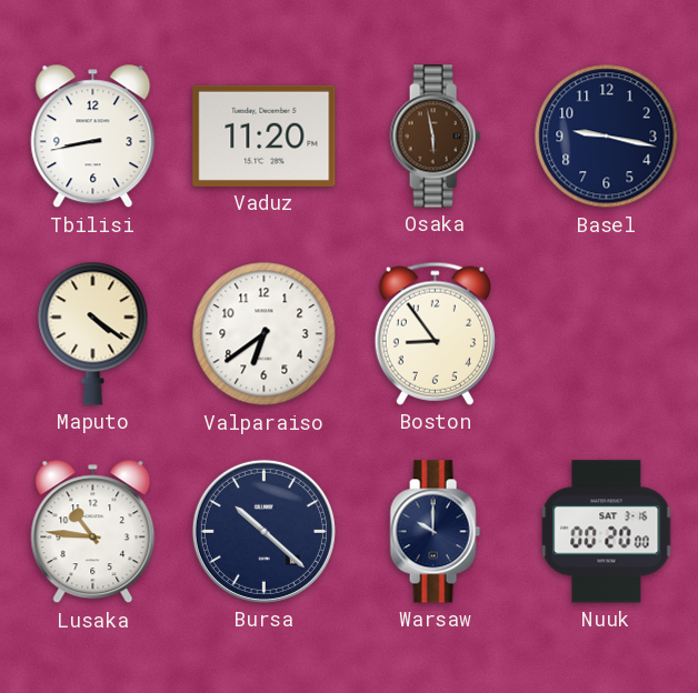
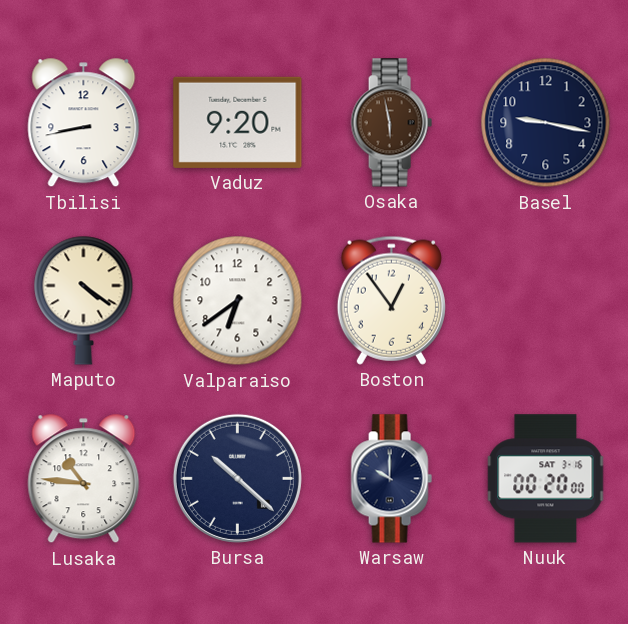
Vaduz: 11:20 -> 9:20 (238, 122)
Boston: 8:54 -> 12:54 (391, 300)
